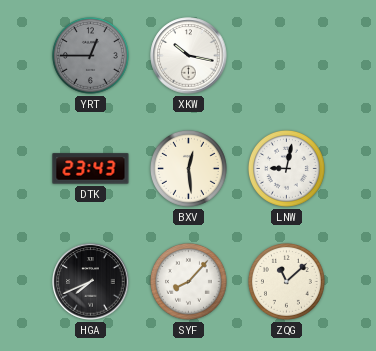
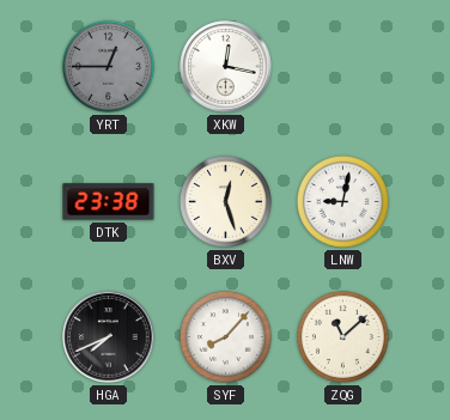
XKW: 10:17 -> 12:17 (226, 67)
DTK: 23:43 -> 23:38 (109, 202)
BXV: 12:29 -> 12:27 (225, 201)
